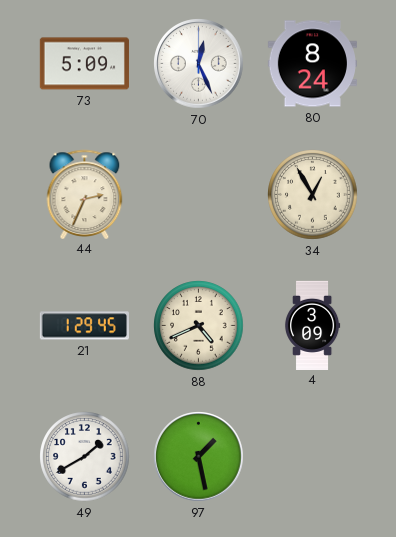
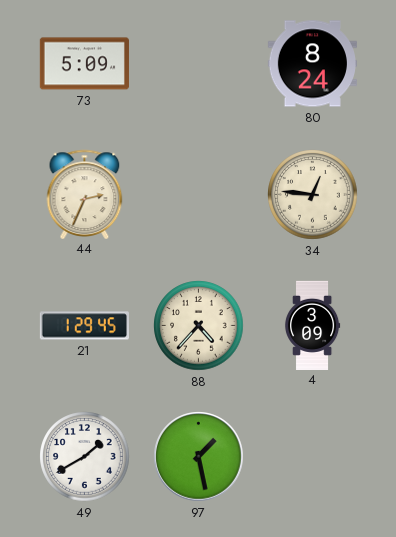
70: 12:26 -> none (199, 64)
34: 12:55 -> 12:46 (313, 195)
88: 4:41 -> 4:37 (199, 326)
